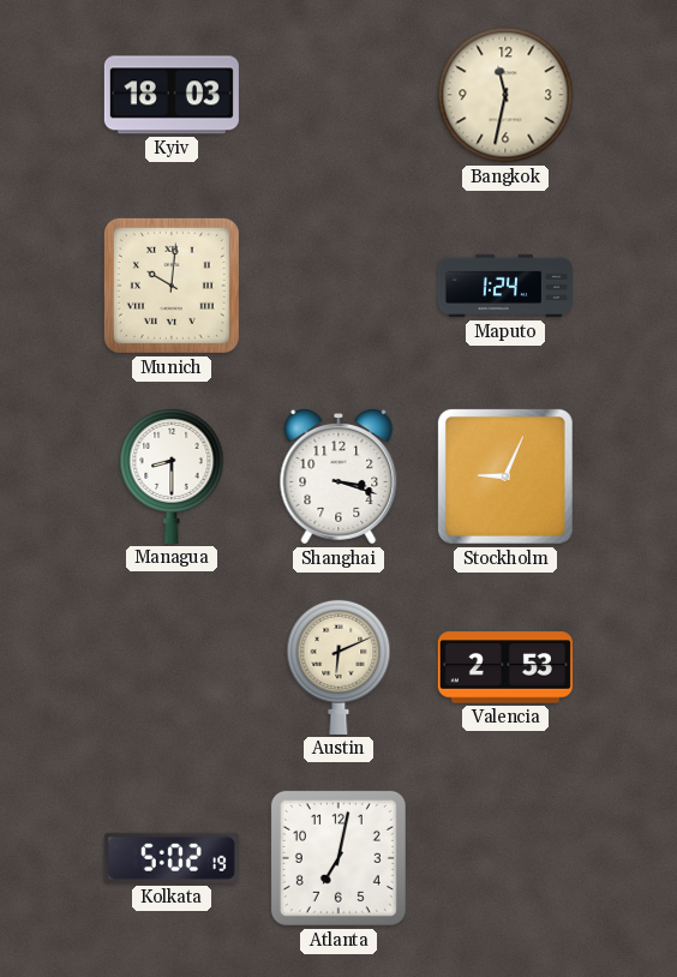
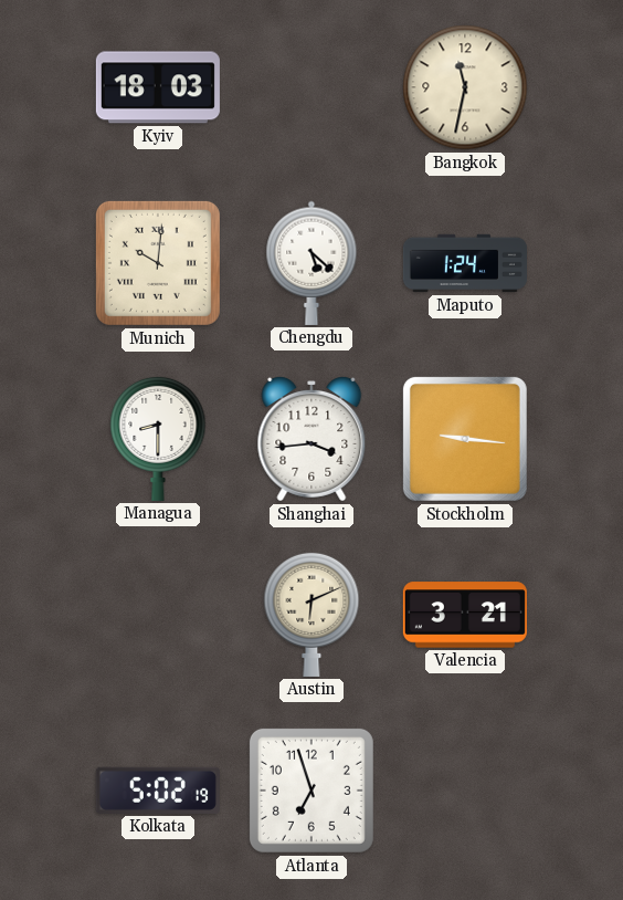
Chengdu: none -> 5:22 (311, 263)
Shanghai: 3:18 -> 3:44 (311, 440)
Stockholm: 9:04 -> 9:16 (465, 439)
Valencia: 2:53 -> 3:21 (465, 615)
Atlanta: 7:02 -> 6:57 (311, 791)
